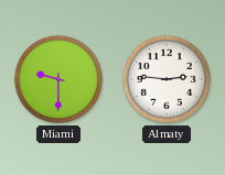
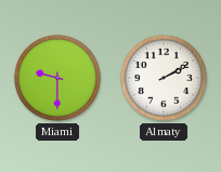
Almaty: 2:46 -> 2:10 (164, 78)
